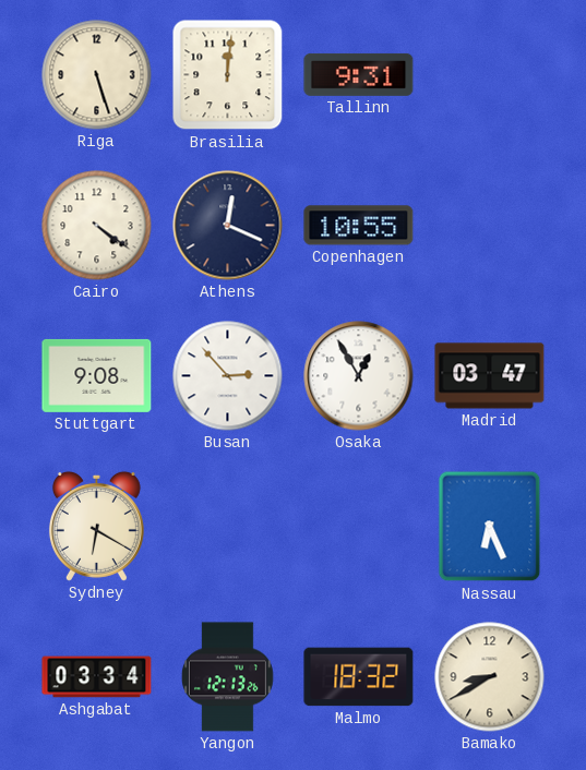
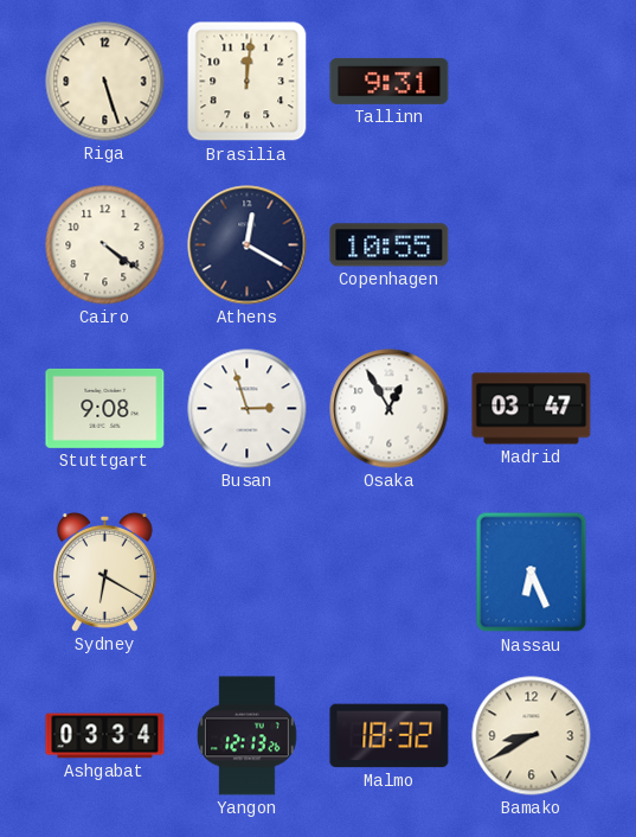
Athens: 12:19 -> 12:20 (248, 245)
Busan: 2:53 -> 2:57 (248, 409)
